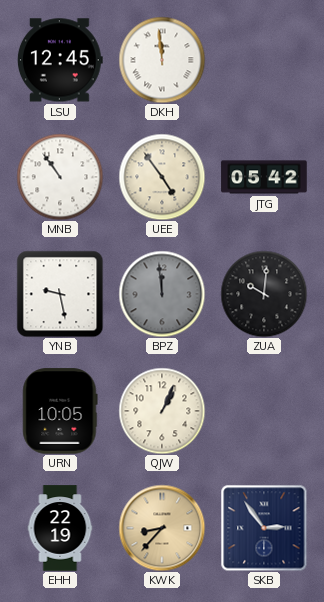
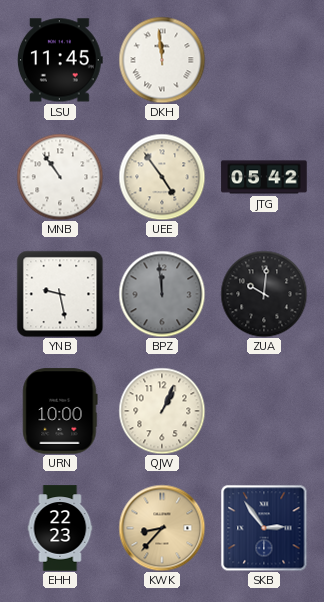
LSU: 12:45 -> 11:45 (60, 60)
URN: 10:05 -> 10:00 (60, 411)
EHH: 22:19 -> 22:23 (60, 528)
